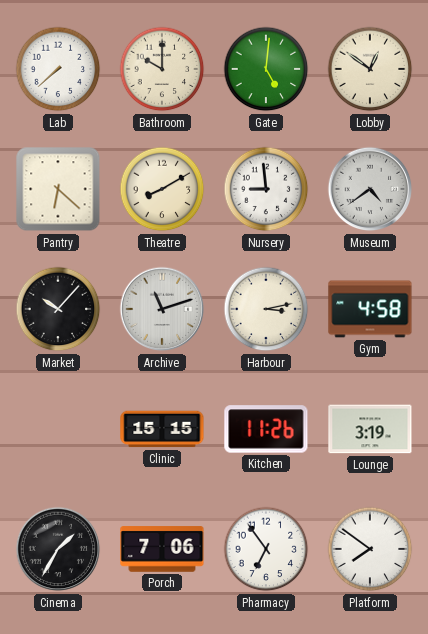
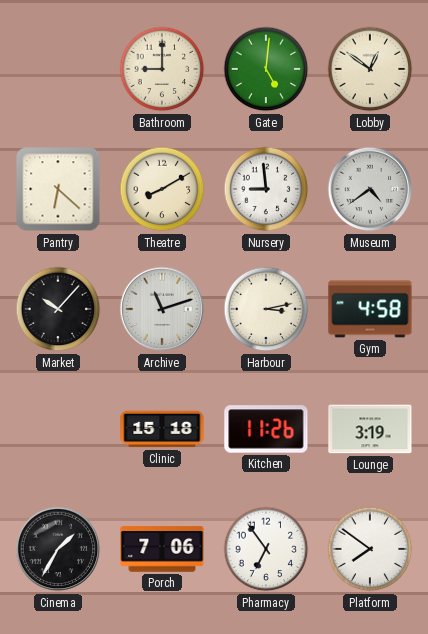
Lab: 7:38 -> none (58, 69)
Bathroom: 10:00 -> 9:00 (162, 69)
Clinic: 15:15 -> 15:18 (162, 429)
